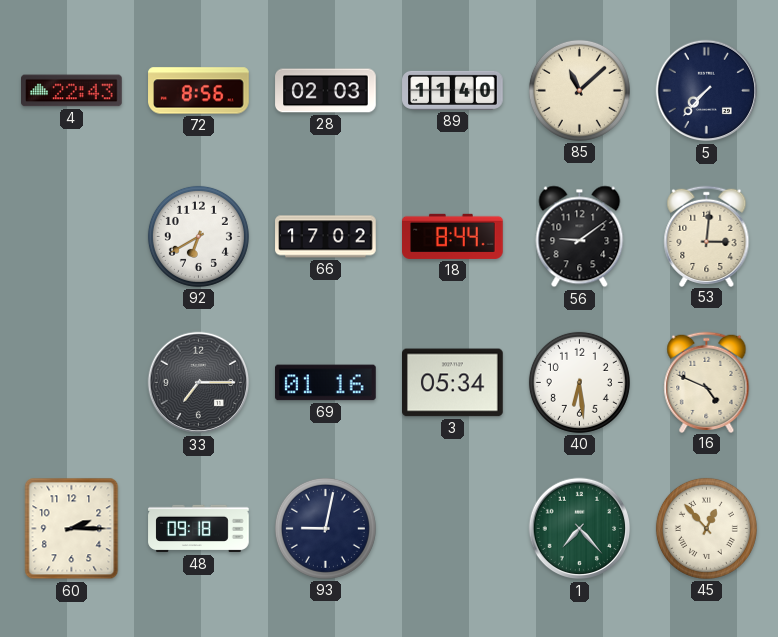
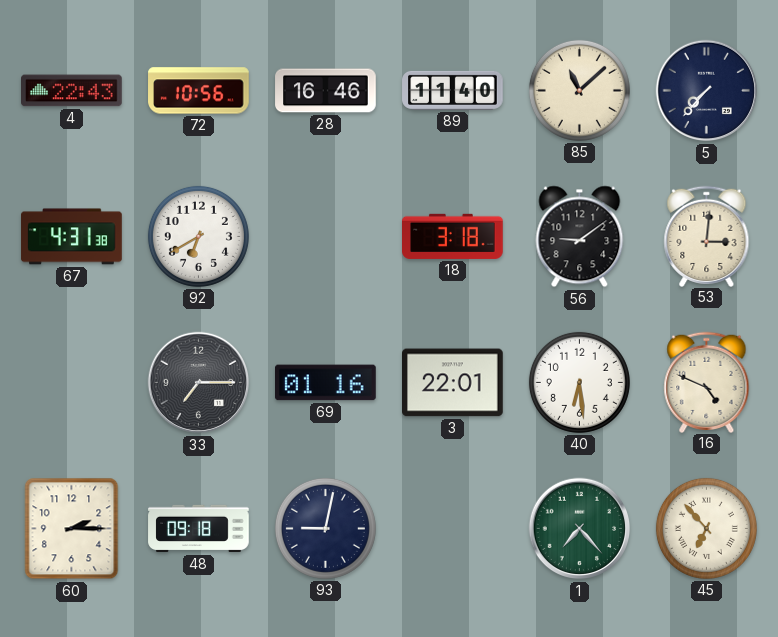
72: 8:56 -> 10:56 (199, 91)
28: 02:03 -> 16:46 (326, 91)
67: none -> 4:31 (72, 237)
66: 17:02 -> none (326, 237)
18: 8:44 -> 3:18 (453, 236)
3: 05:34 -> 22:01 (453, 383)
45: 12:53 -> 6:53 (706, 528)
